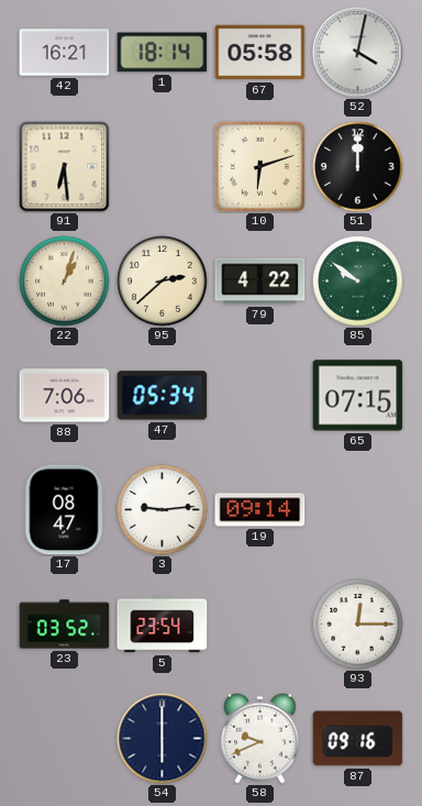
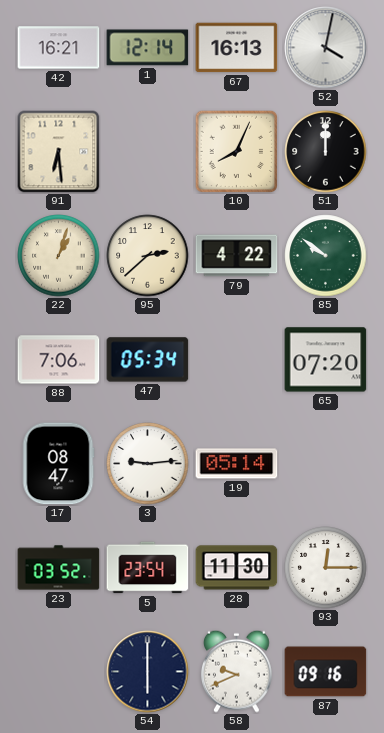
1: 18:14 -> 12:14 (148, 48)
67: 05:58 -> 16:13 (237, 48)
10: 6:12 -> 8:04 (236, 151)
65: 07:15 -> 07:20 (326, 360)
19: 09:14 -> 05:14 (237, 464)
28: none -> 11:30 (237, 568)
